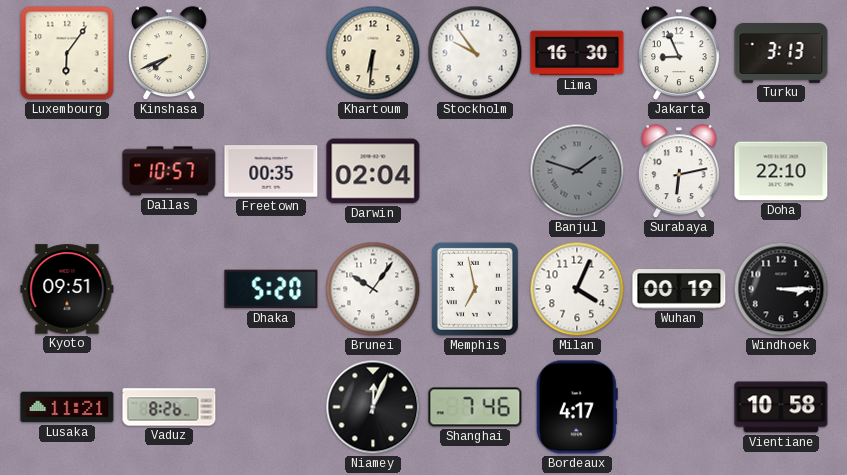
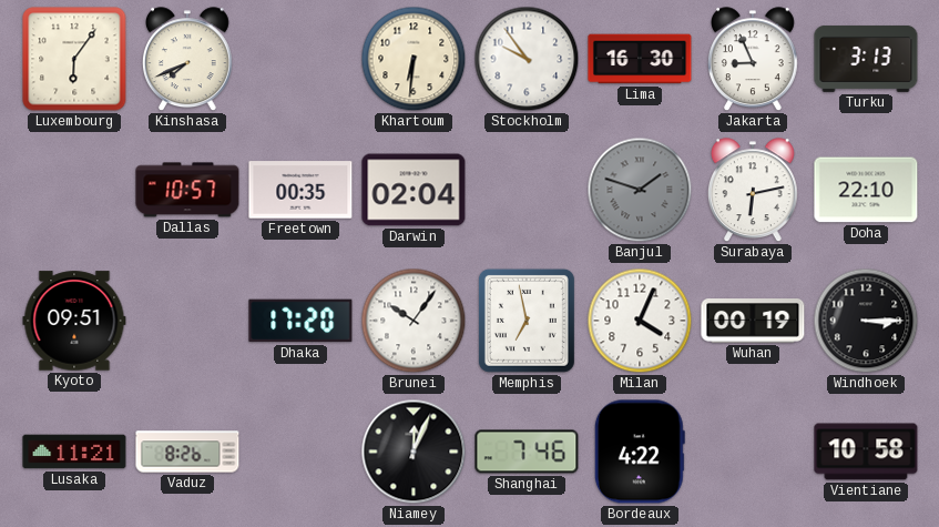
Dhaka: 5:20 -> 17:20 (300, 321)
Bordeaux: 4:17 -> 4:22 (640, 452)
